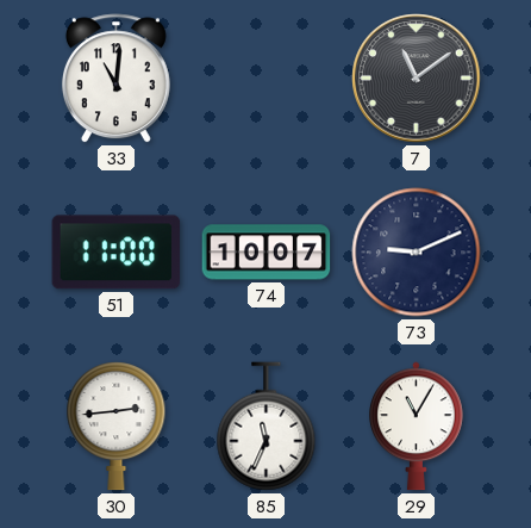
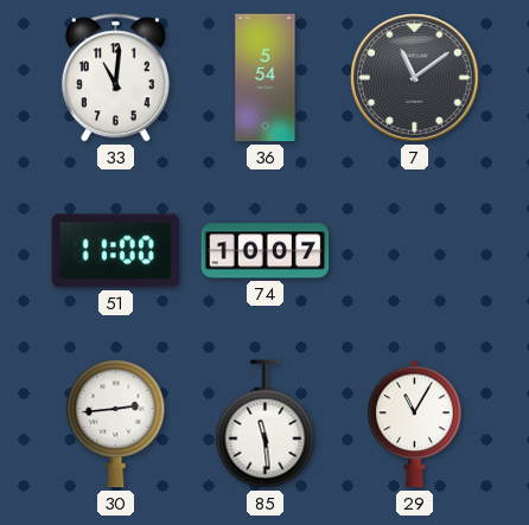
36: none -> 5:54 (266, 78)
73: 9:11 -> none (417, 253)
85: 11:34 -> 11:29 (266, 424)
